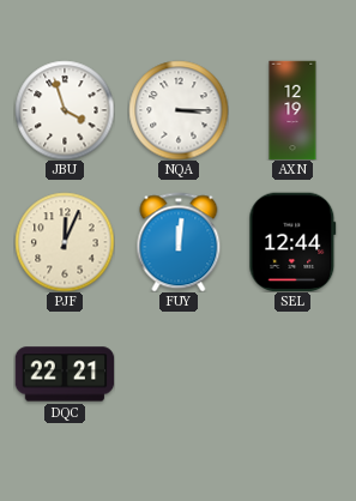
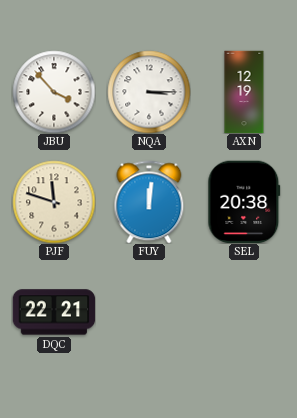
JBU: 3:57 -> 3:53 (54, 92)
PJF: 12:04 -> 11:48 (54, 202)
SEL: 12:44 -> 20:38 (244, 202)
